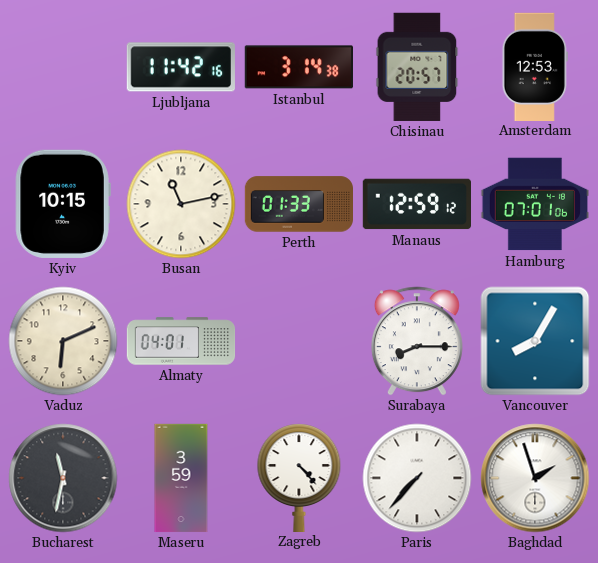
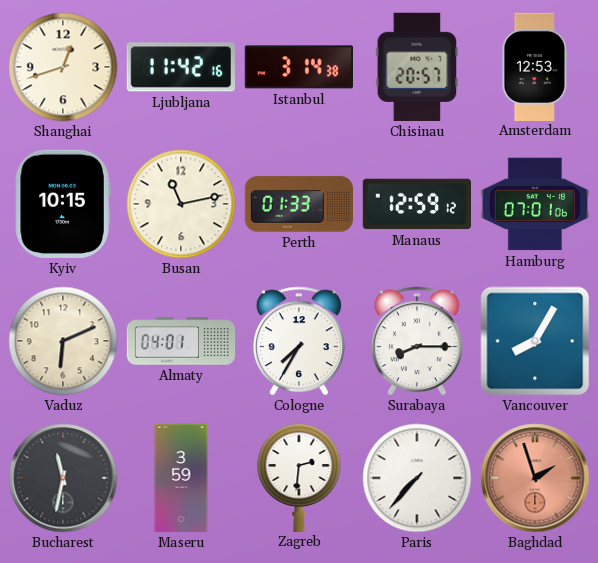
Shanghai: none -> 12:42 (63, 67)
Cologne: none -> 7:35 (299, 341)
Zagreb: 4:23 -> 2:31 (299, 477)
Baghdad dial: white -> salmon (535, 478)
